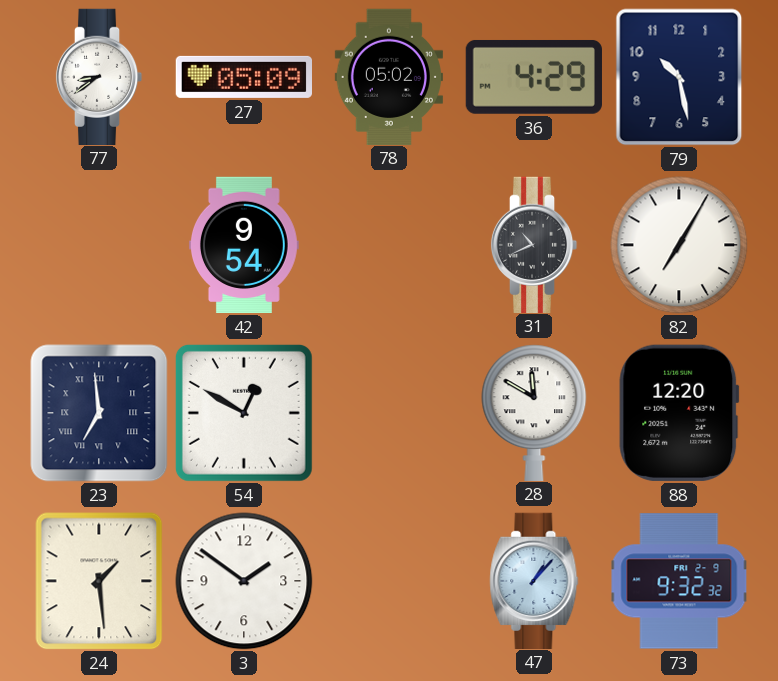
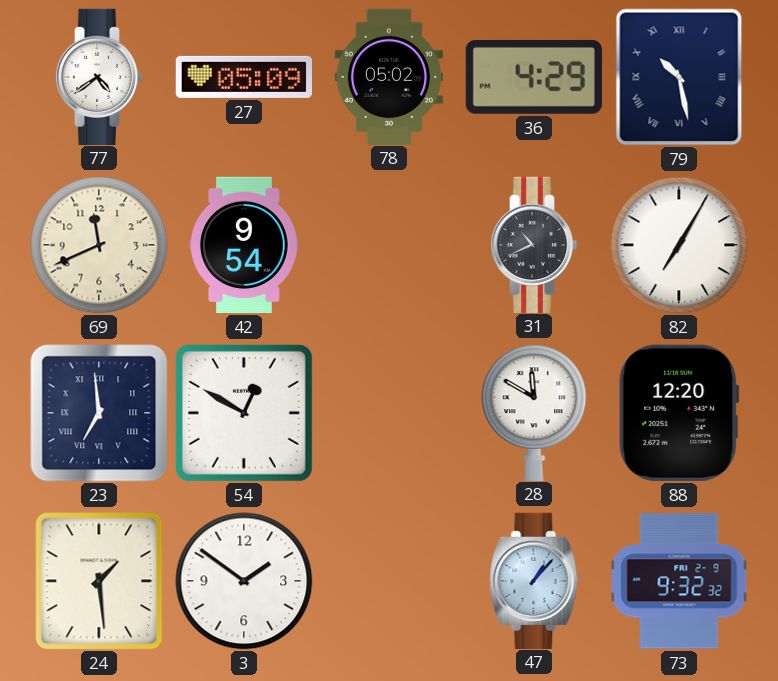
77: 8:39 -> 4:39 (99, 76)
79 numerals: Arabic -> Roman (679, 77)
69: none -> 11:41 (99, 245)
